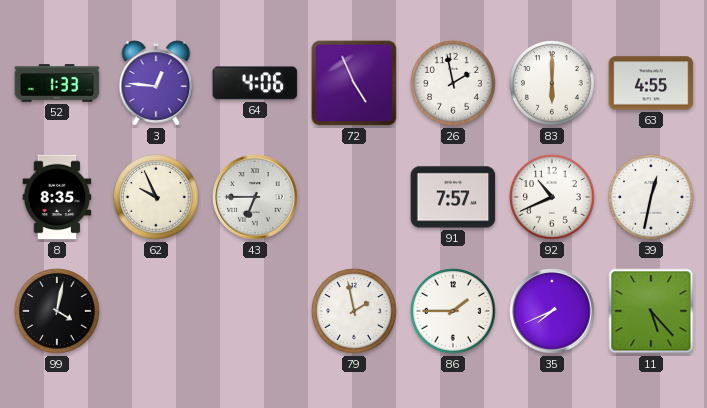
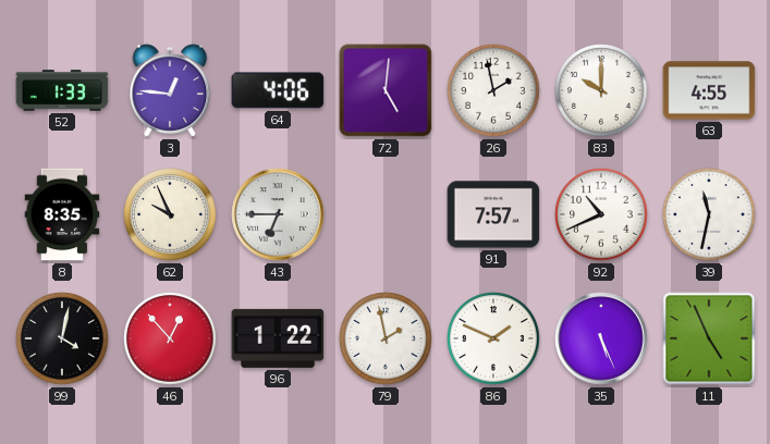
72: 4:56 -> 5:01 (386, 90)
83: 6:00 -> 10:00 (601, 90)
39: 12:32 -> 11:32 (709, 214)
46: none -> 12:53 (170, 338)
96: none -> 1:22 (278, 338)
86: 1:45 -> 1:49 (493, 338)
35: 7:41 -> 5:26 (601, 338)
11: 5:23 -> 4:56 (709, 338)
